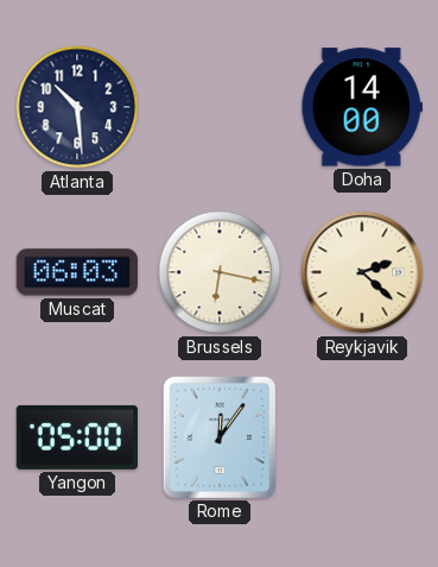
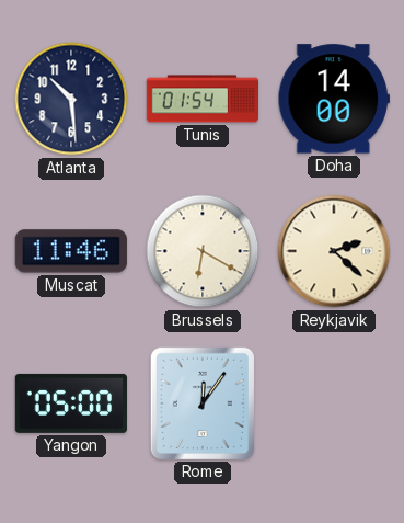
Tunis: none -> 01:54 (201, 99)
Muscat: 06:03 -> 11:46 (71, 251)
Brussels: 6:17 -> 6:20 (203, 251)
